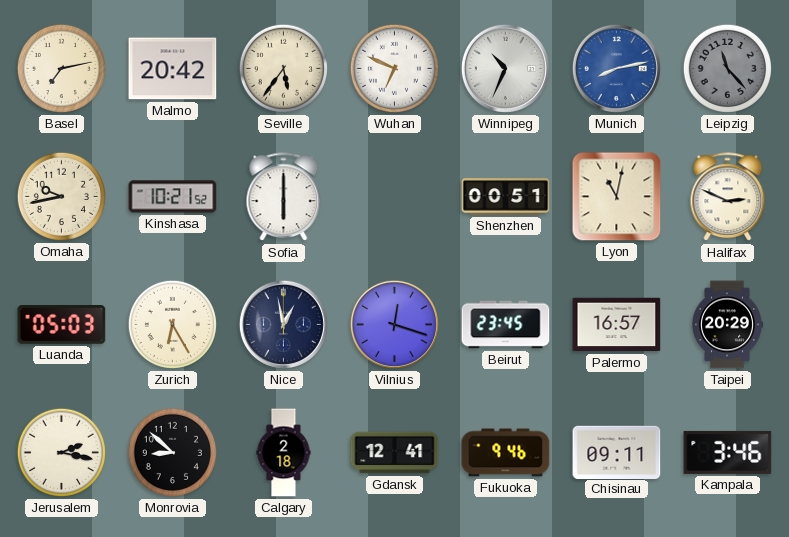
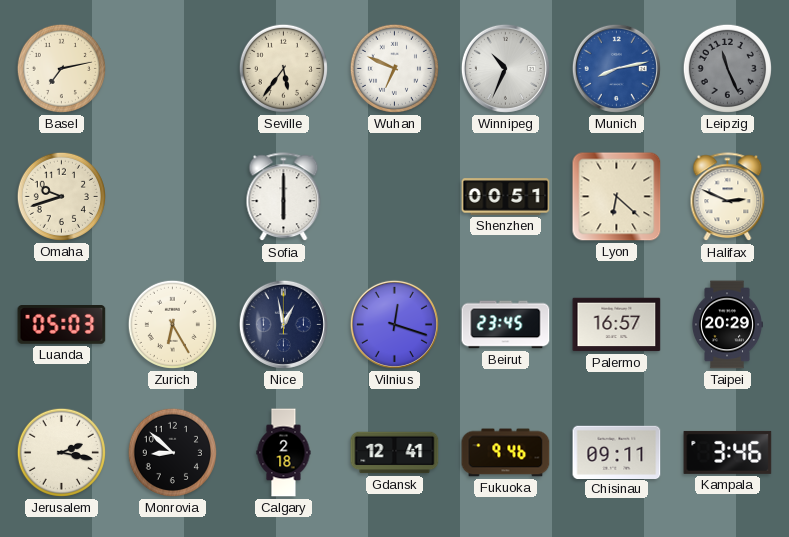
Malmo: 20:42 -> none (173, 69)
Leipzig: 11:23 -> 11:26 (727, 68)
Omaha: 9:43 -> 9:42 (61, 196)
Kinshasa: 10:21 -> none (173, 197)
Lyon: 11:02 -> 6:22 (617, 197)
